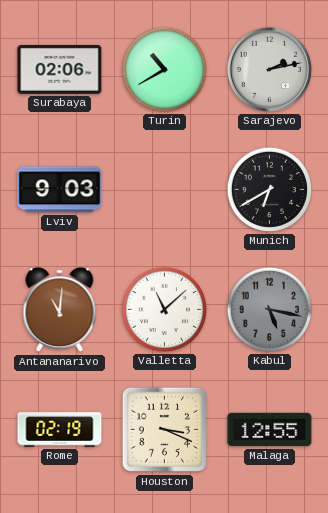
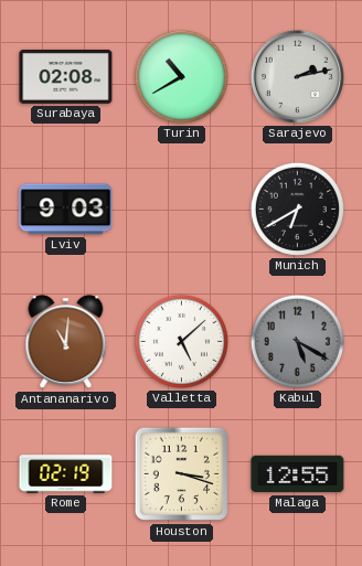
Surabaya: 02:06 -> 02:08 (66, 76)
Valletta: 11:08 -> 5:08 (181, 341)
Kabul: 5:17 -> 5:20 (297, 341)
Houston: 3:19 -> 3:18 (182, 474)
